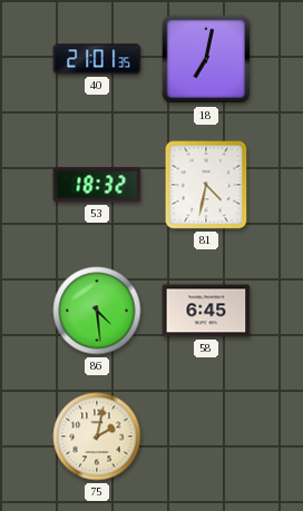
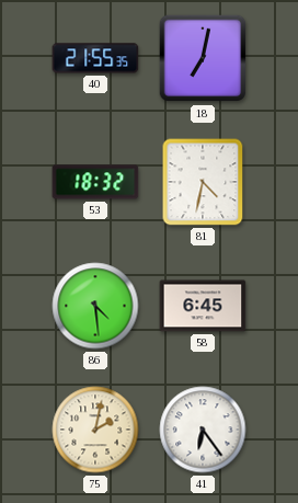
40: 21:01 -> 21:55 (95, 58)
41: none -> 6:24 (203, 430)
